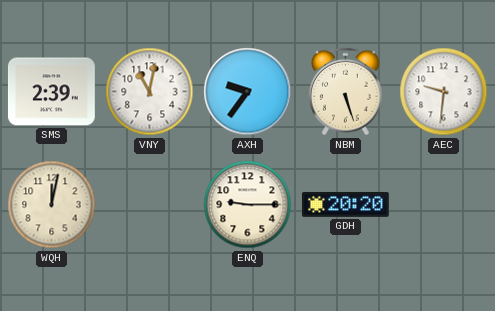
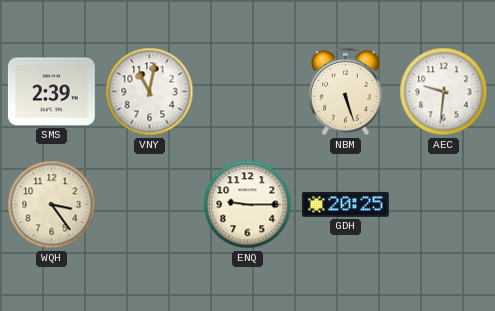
AXH: 9:36 -> none (248, 92)
WQH: 12:02 -> 3:24 (52, 205)
GDH: 20:20 -> 20:25 (345, 204)
